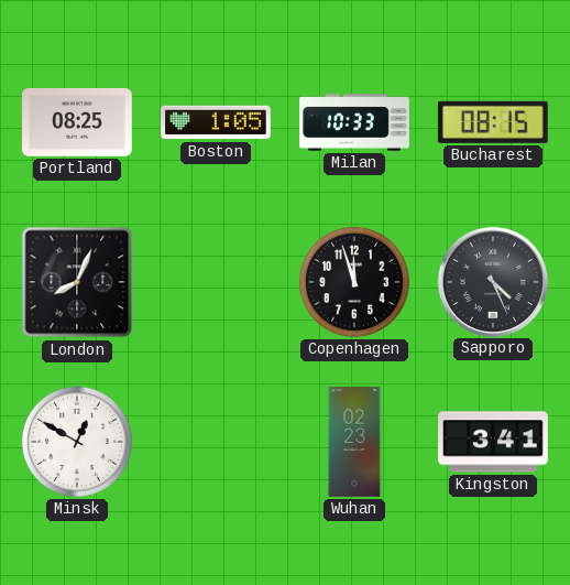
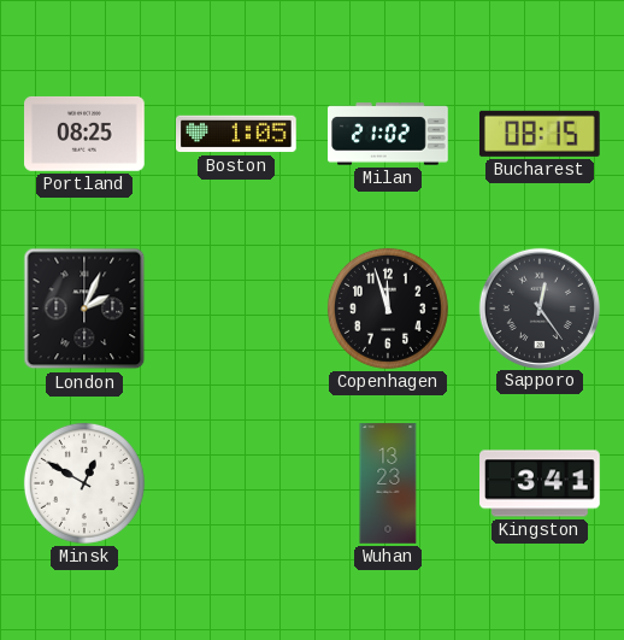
Milan: 10:33 -> 21:02 (388, 134)
London: 8:04 -> 2:04 (84, 309)
Sapporo: 4:26 -> 12:24 (538, 307)
Wuhan: 02:23 -> 13:23 (388, 483)
